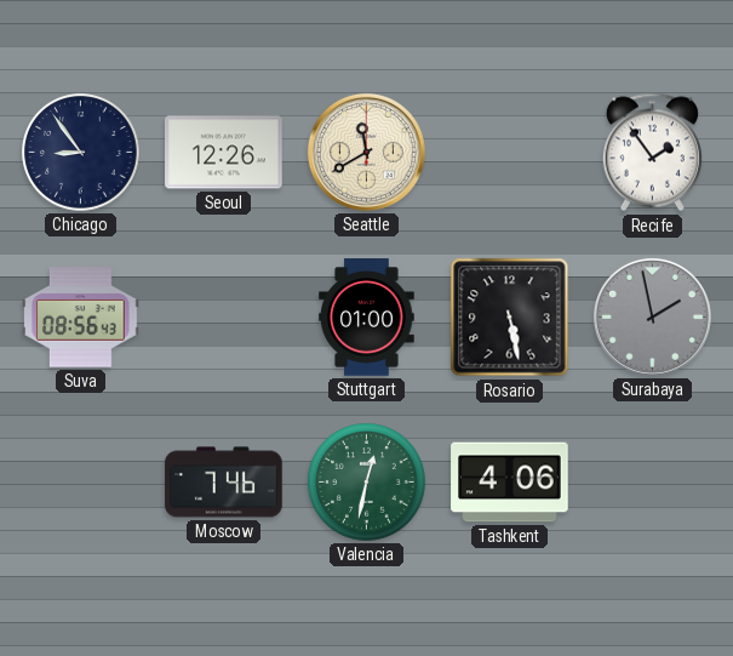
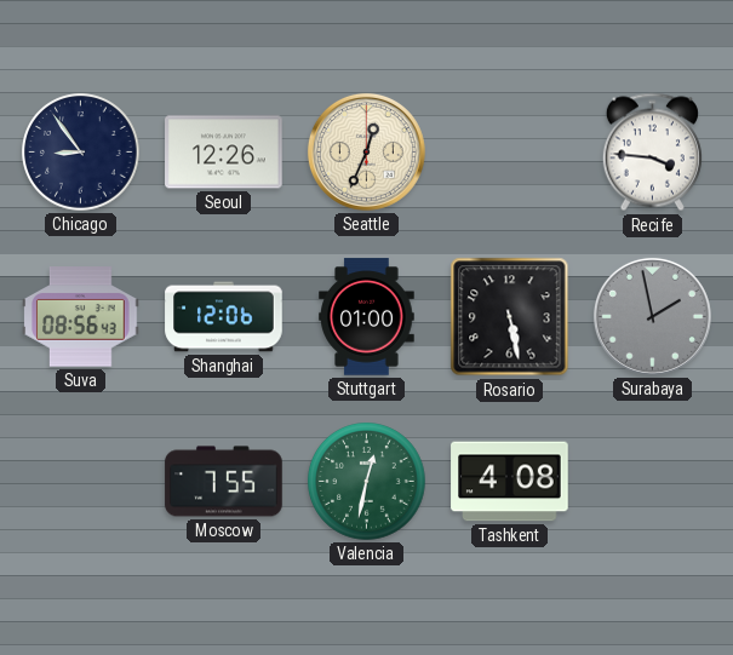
Seattle: 11:40 -> 12:34 (366, 151)
Recife: 1:54 -> 3:46 (652, 153)
Shanghai: none -> 12:06 (224, 317)
Moscow: 7:46 -> 7:55 (224, 482)
Tashkent: 4:06 -> 4:08 (510, 482)
